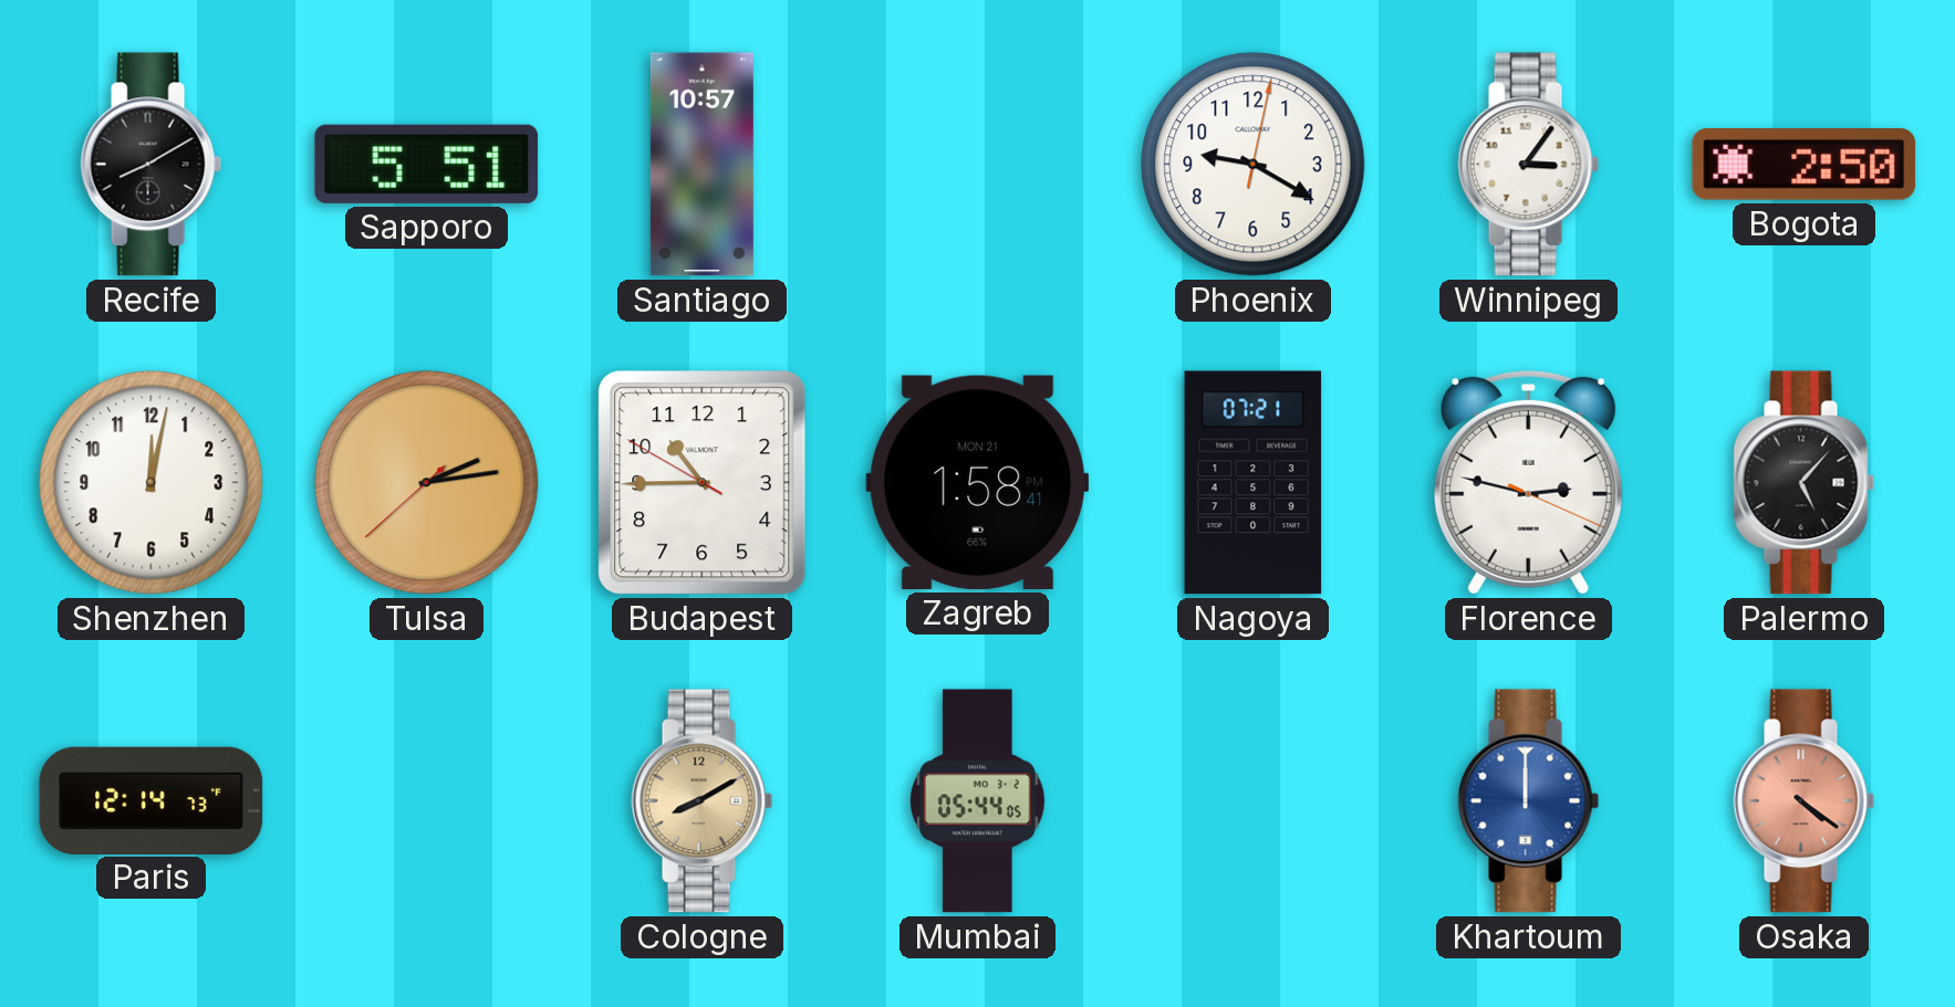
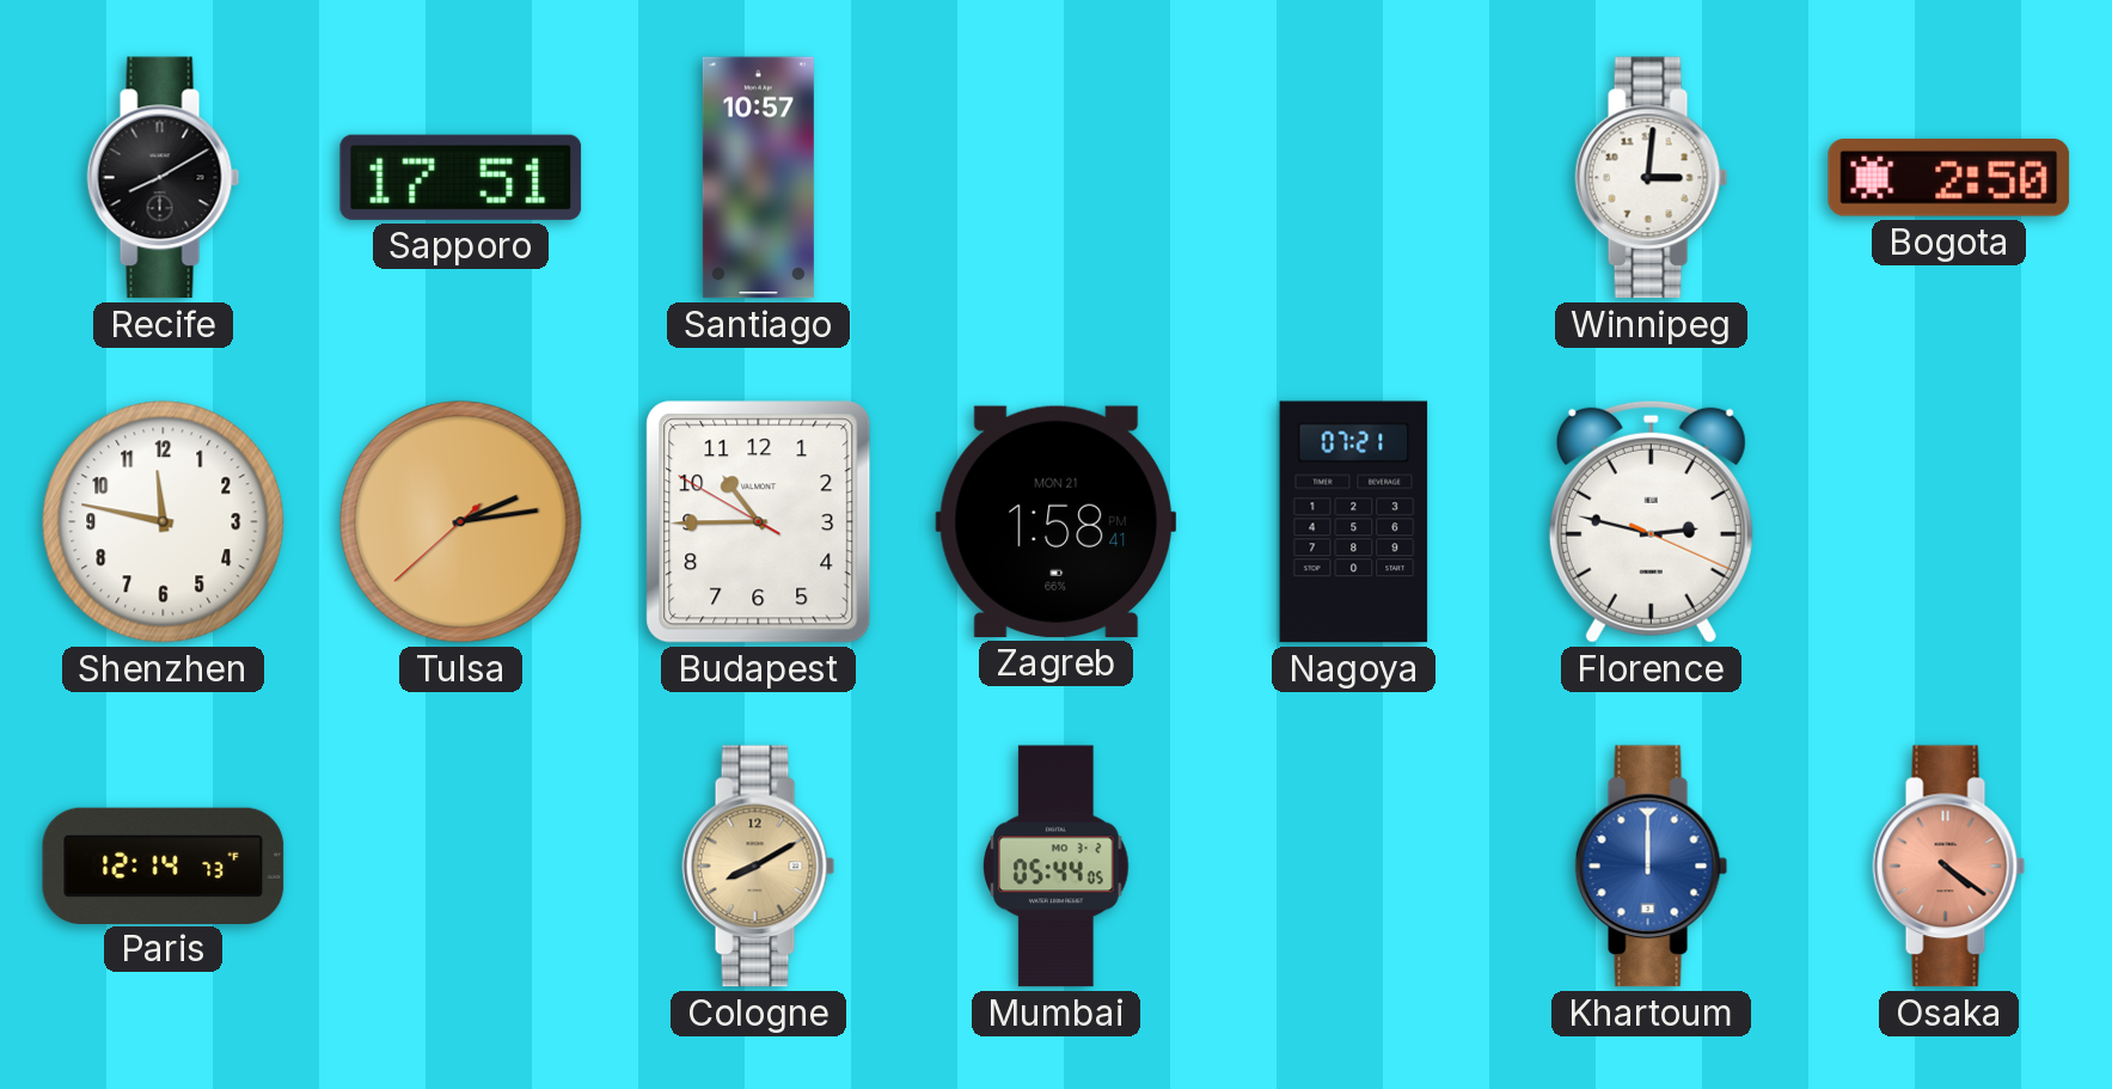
Sapporo: 5:51 -> 17:51 (461, 177)
Phoenix: 9:20 -> none (1254, 165)
Winnipeg: 3:06 -> 3:01 (1652, 178)
Shenzhen: 12:02 -> 11:47 (164, 522)
Palermo: 5:07 -> none (1805, 483)
